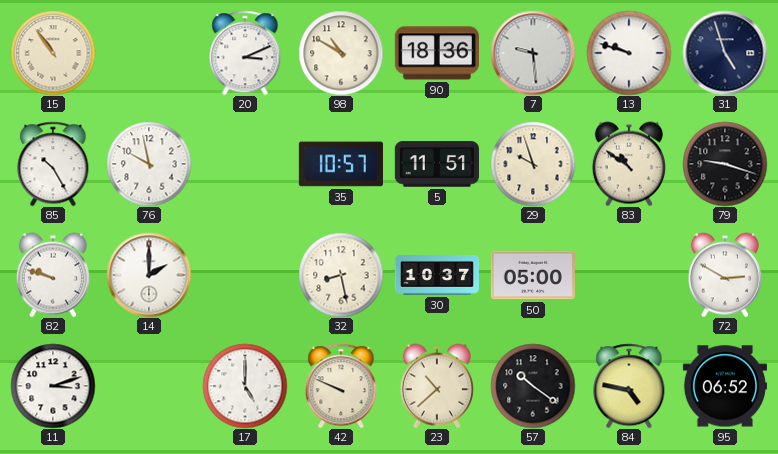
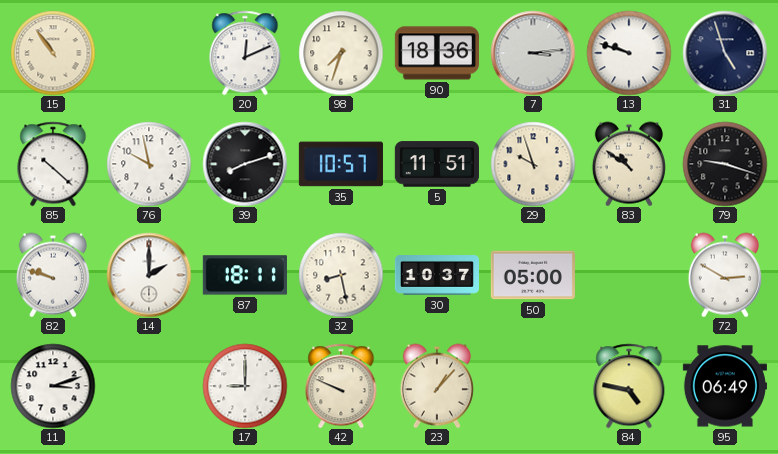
20: 3:11 -> 12:11 (245, 53)
98: 10:50 -> 7:33 (341, 53)
7: 9:29 -> 3:14 (533, 53)
85: 10:25 -> 10:22 (53, 164)
39: none -> 8:12 (245, 164)
87: none -> 18:11 (245, 275)
17: 5:00 -> 9:00 (245, 386)
23: 10:38 -> 1:07 (437, 386)
57: 10:21 -> none (533, 386)
95: 06:52 -> 06:49 (725, 386)
